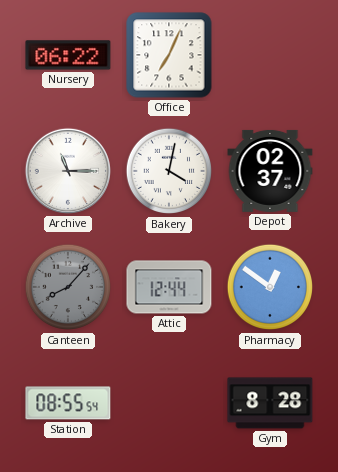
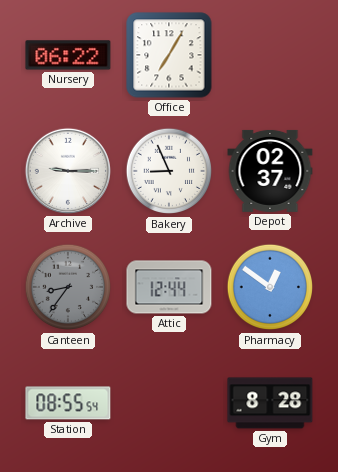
Office: 7:04 -> 7:05 (169, 55)
Archive: 11:15 -> 9:15 (68, 171)
Bakery: 4:02 -> 8:56 (169, 171)
Canteen: 8:07 -> 8:36 (68, 287)
